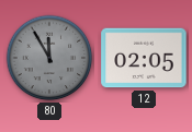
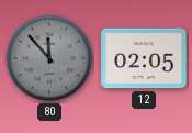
80: 11:55 -> 11:53 (49, 58)
